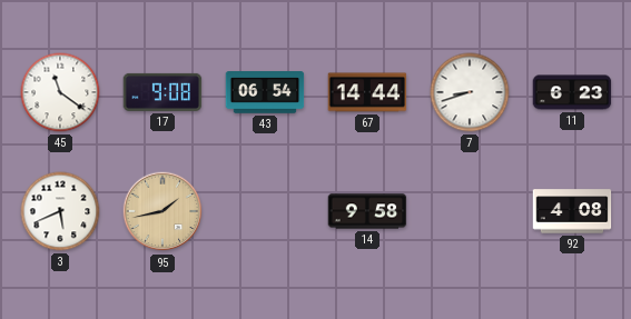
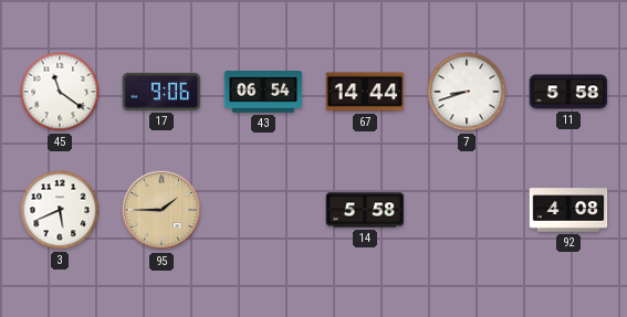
17: 9:08 -> 9:06 (161, 92)
11: 6:23 -> 5:58 (568, 92)
95: 1:43 -> 1:45 (161, 210)
14: 9:58 -> 5:58 (365, 210)
